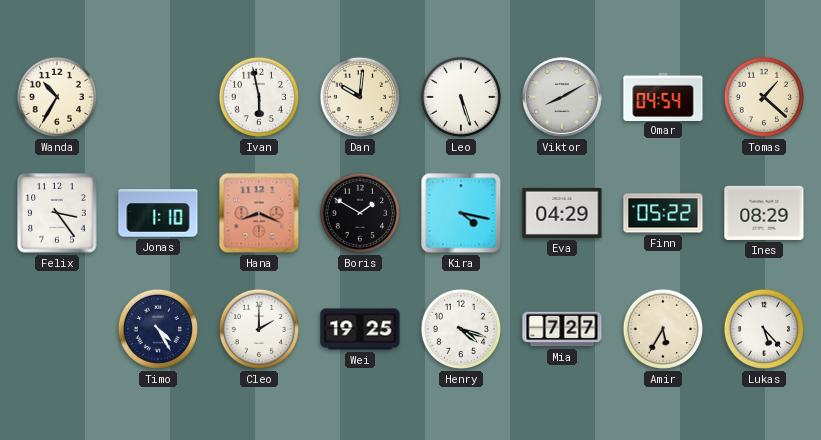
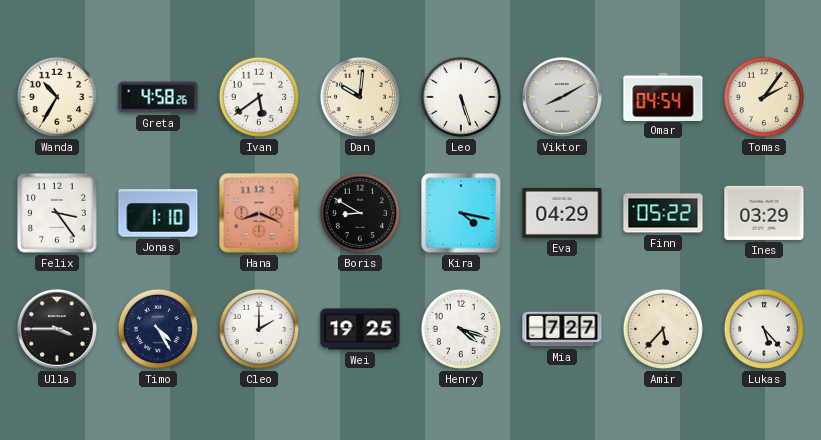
Greta: none -> 4:58 (158, 97)
Ivan: 5:58 -> 5:39 (259, 97)
Tomas: 1:22 -> 2:06 (764, 97)
Boris: 1:50 -> 8:50 (360, 213)
Ines: 08:29 -> 03:29 (764, 213)
Ulla: none -> 3:45 (57, 329)
Amir: 5:35 -> 5:37 (663, 329)
